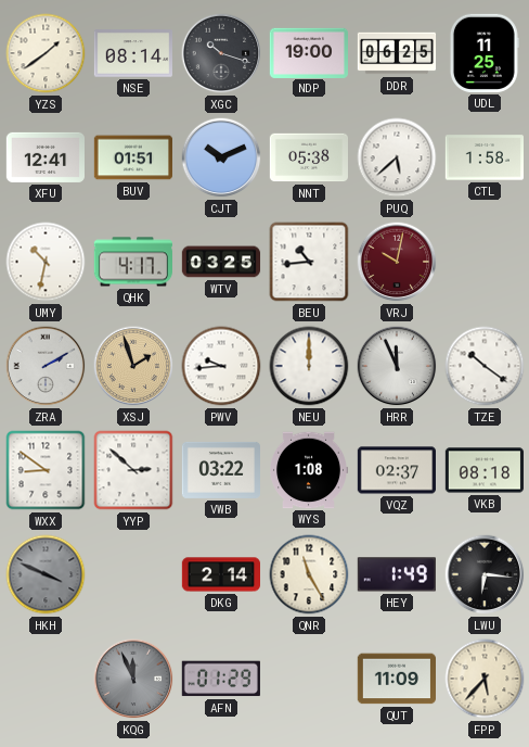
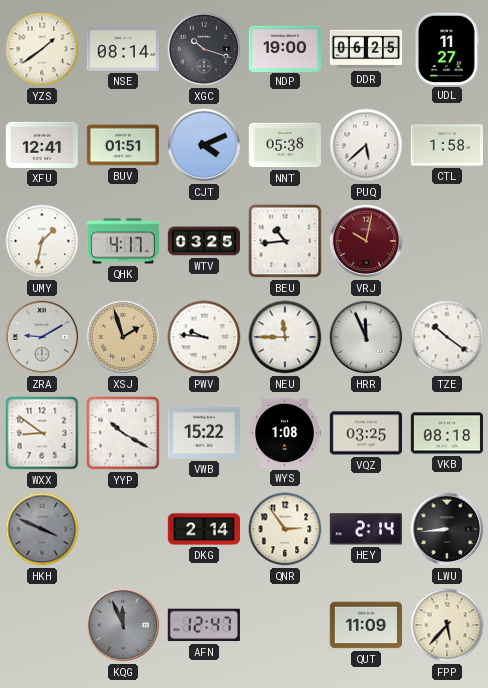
UDL: 11:25 -> 11:27 (447, 49)
CJT: 10:11 -> 4:11 (204, 145)
UMY: 10:32 -> 1:32 (42, 241)
ZRA: 2:10 -> 9:10 (42, 337)
PWV: 9:44 -> 9:46 (204, 337)
NEU: 12:00 -> 11:45 (285, 337)
YYP: 2:52 -> 10:20 (123, 433)
VWB: 03:22 -> 15:22 (203, 433)
VQZ: 02:37 -> 03:25 (365, 433)
QNR: 11:25 -> 2:54 (285, 529)
HEY: 1:49 -> 2:14 (366, 529)
LWU: 6:16 -> 8:44 (447, 529)
AFN: 01:29 -> 12:47 (204, 625)
